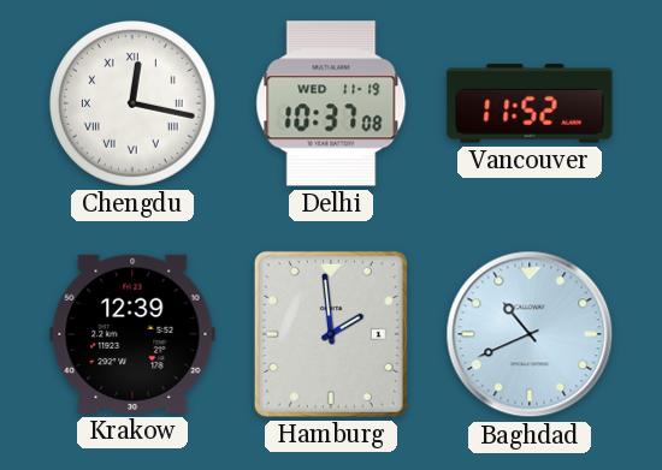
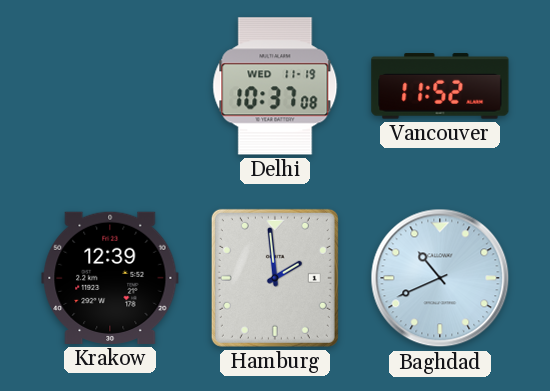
Chengdu: 12:17 -> none (132, 103)
